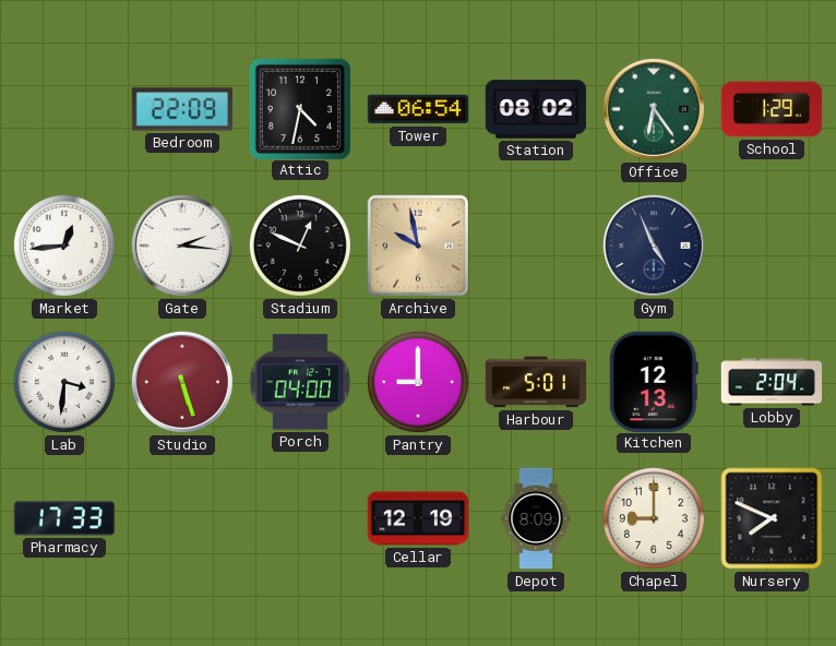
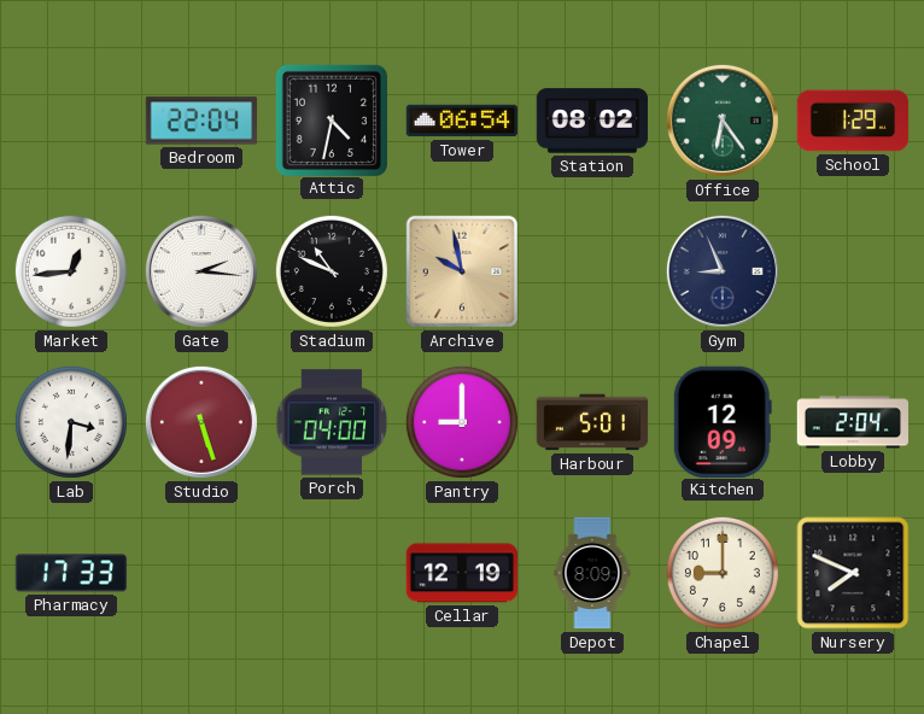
Bedroom: 22:09 -> 22:04 (200, 121)
Stadium: 12:49 -> 10:49 (332, 271)
Gym: 4:56 -> 8:56 (723, 271)
Kitchen: 12:13 -> 12:09 (723, 421)
